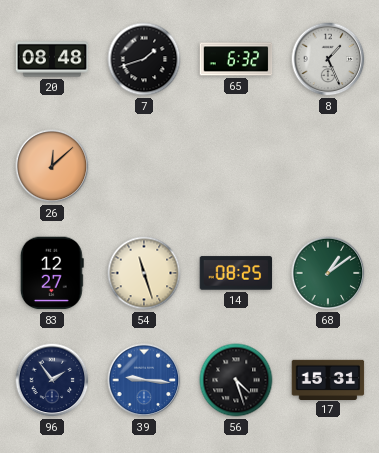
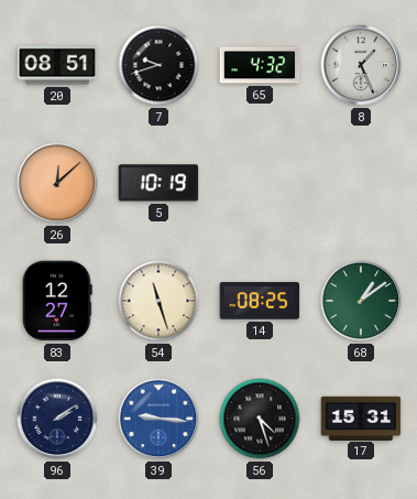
20: 08:48 -> 08:51 (57, 65)
7: 1:42 -> 9:42 (158, 65)
65: 6:32 -> 4:32 (260, 65)
5: none -> 10:19 (158, 183)
96: 1:54 -> 2:09 (57, 419)
